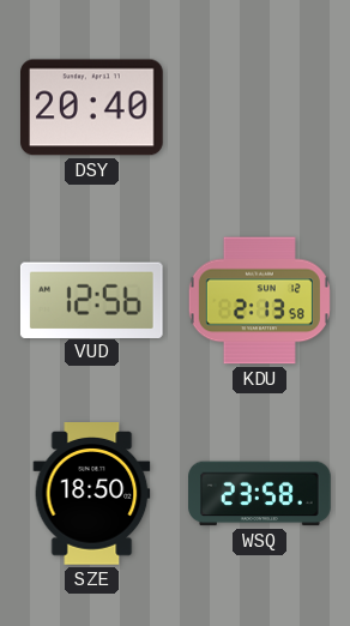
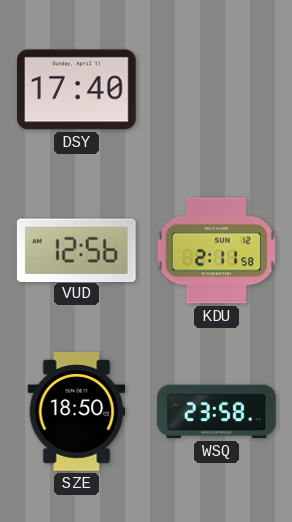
DSY: 20:40 -> 17:40 (77, 90)
KDU: 2:13 -> 2:11 (216, 251)
